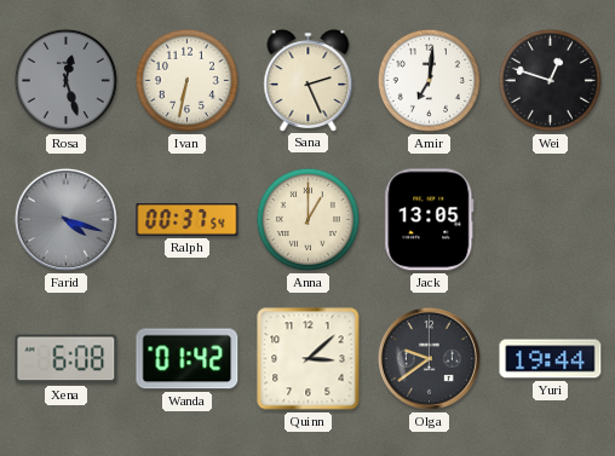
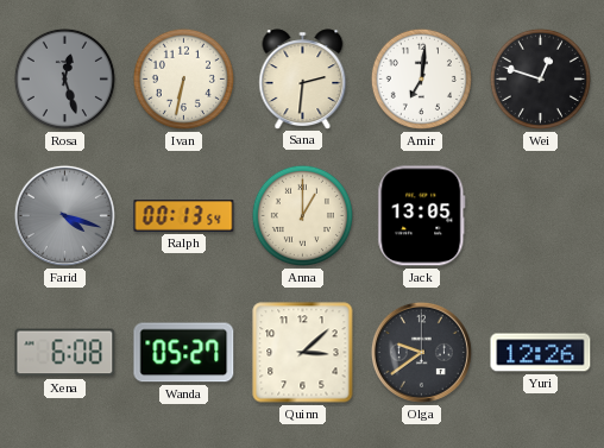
Sana: 2:26 -> 2:31 (303, 78)
Ralph: 00:37 -> 00:13 (184, 216)
Wanda: 01:42 -> 05:27 (184, 353)
Yuri: 19:44 -> 12:26 (541, 353)
